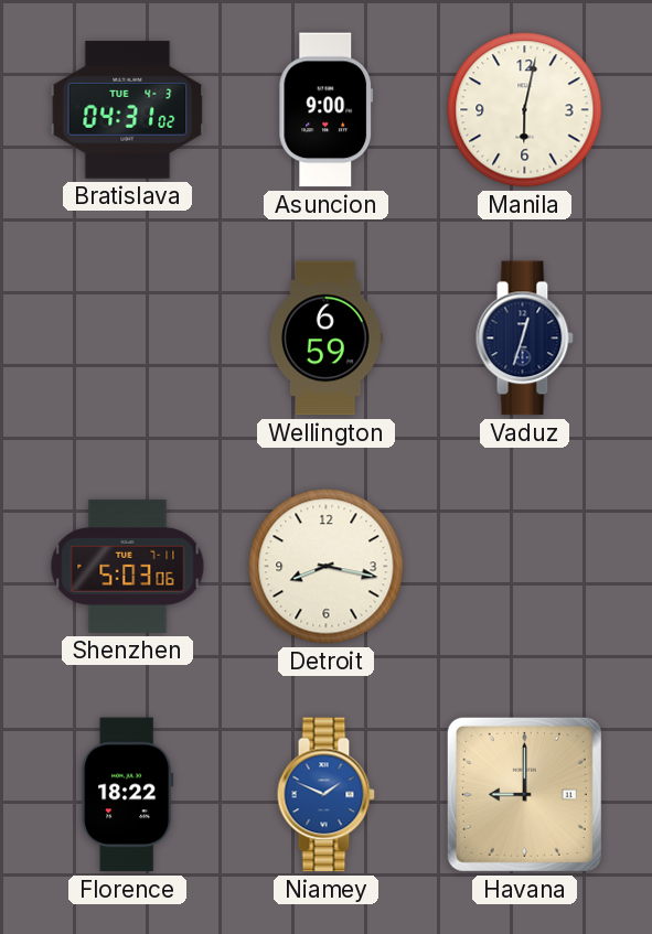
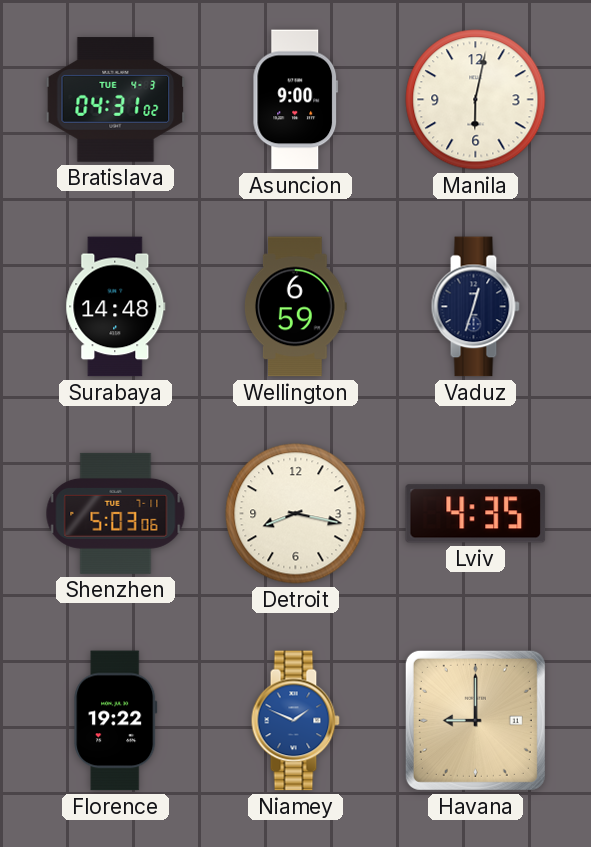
Surabaya: none -> 14:48 (116, 307)
Lviv: none -> 4:35 (476, 514)
Florence: 18:22 -> 19:22 (116, 721)
